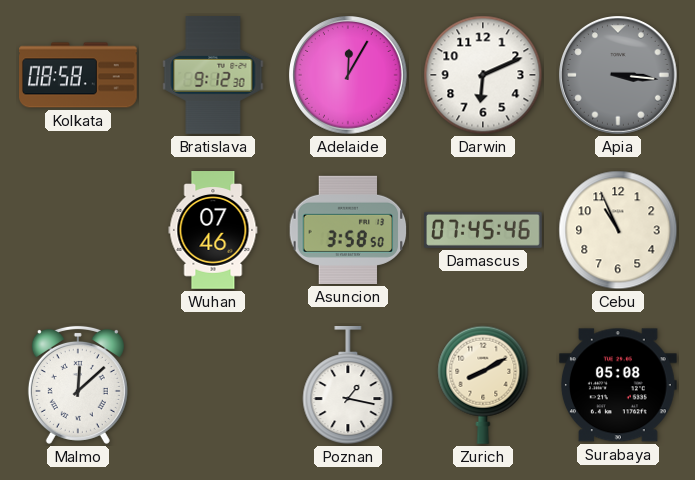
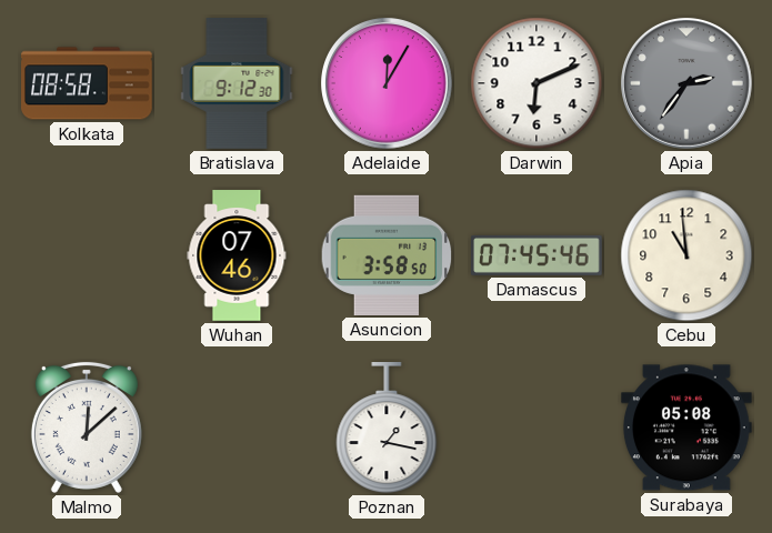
Apia: 3:16 -> 2:36 (688, 84)
Cebu: 10:56 -> 10:59 (686, 255)
Zurich: 8:10 -> none (483, 385)
